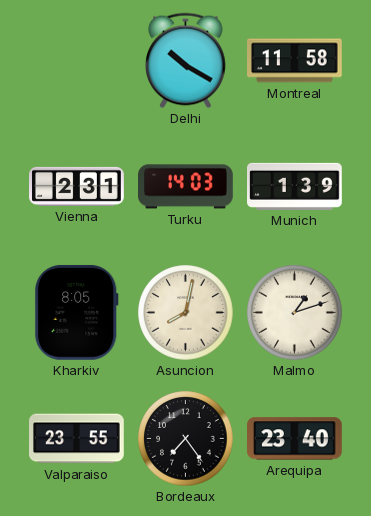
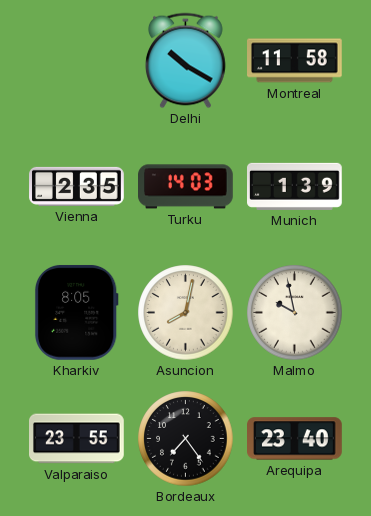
Vienna: 2:31 -> 2:35 (77, 186)
Malmo: 1:12 -> 9:58 (295, 313)
